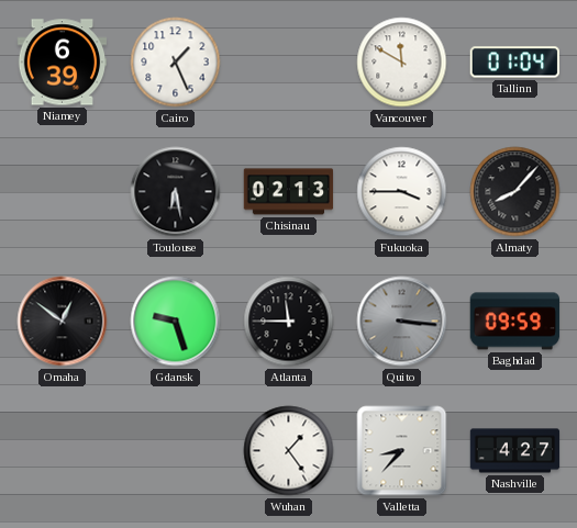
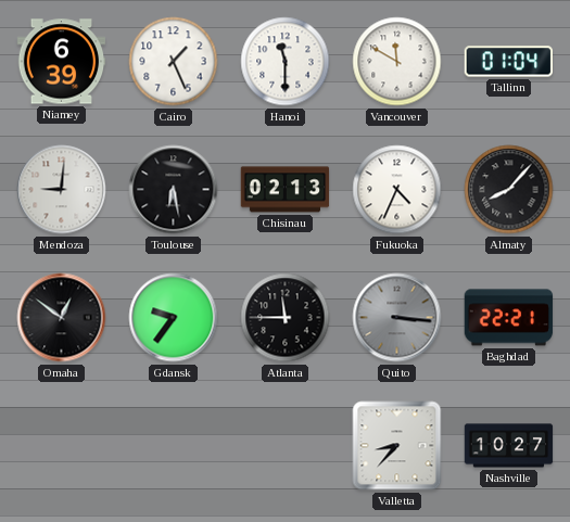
Hanoi: none -> 11:30 (286, 62)
Mendoza: none -> 9:01 (62, 190)
Fukuoka: 3:45 -> 4:34 (397, 190)
Gdansk: 9:27 -> 9:36 (174, 318)
Baghdad: 09:59 -> 22:21 (509, 318)
Wuhan: 1:24 -> none (289, 451)
Nashville: 4:27 -> 10:27 (509, 446)
